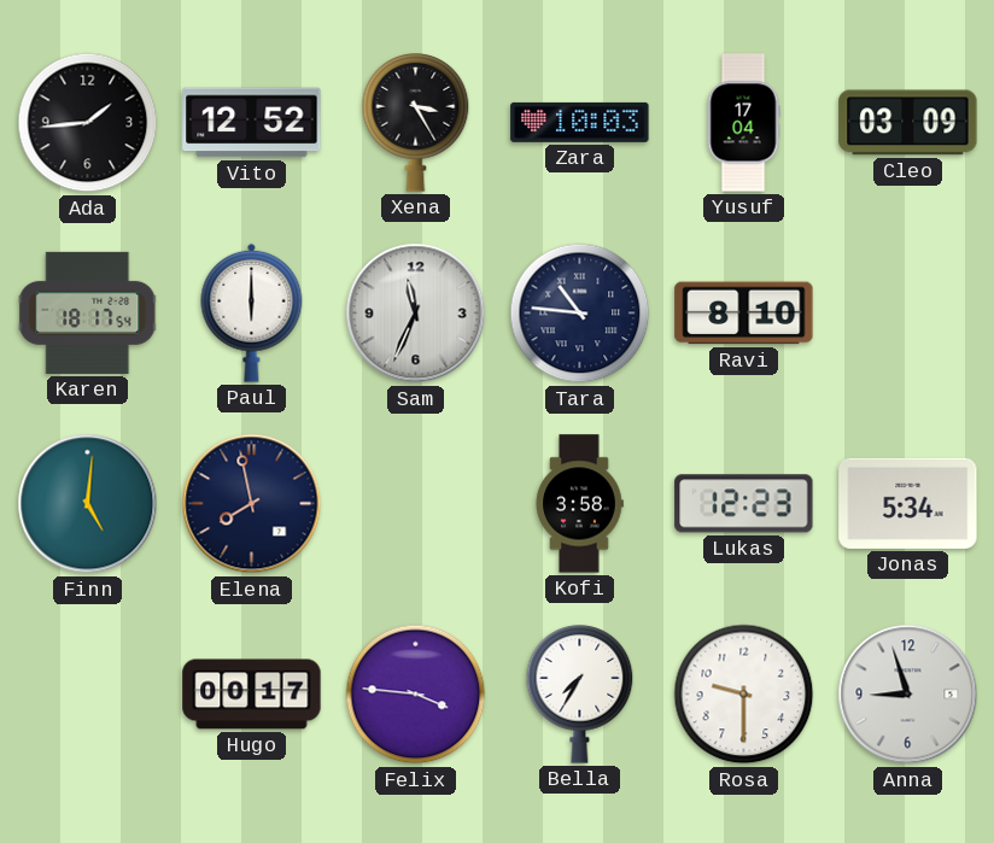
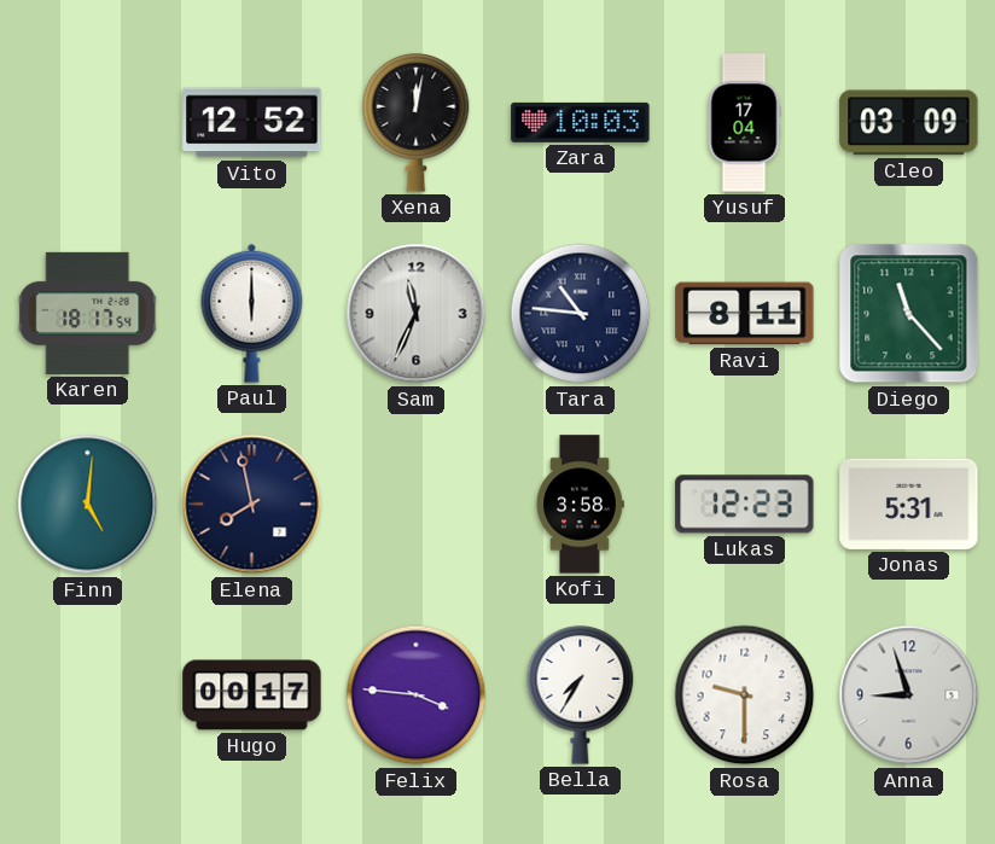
Ada: 1:44 -> none (88, 123)
Xena: 3:25 -> 12:02 (417, 123)
Ravi: 8:10 -> 8:11 (745, 314)
Diego: none -> 11:23 (909, 314)
Jonas: 5:34 -> 5:31 (909, 504)
